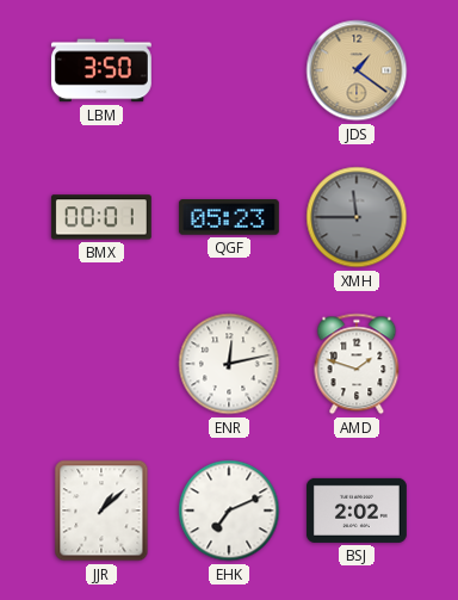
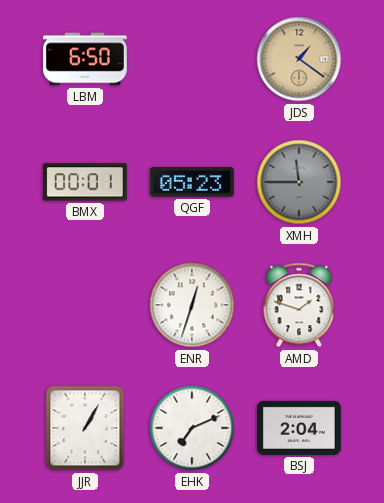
LBM: 3:50 -> 6:50 (85, 59)
ENR: 12:13 -> 12:33 (192, 305)
JJR: 1:08 -> 1:05 (85, 428)
BSJ: 2:02 -> 2:04 (299, 428)
